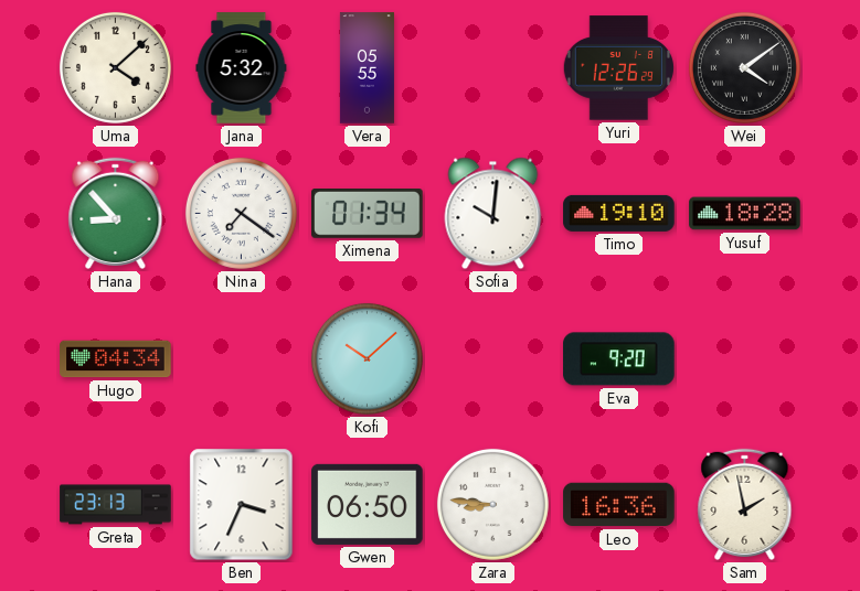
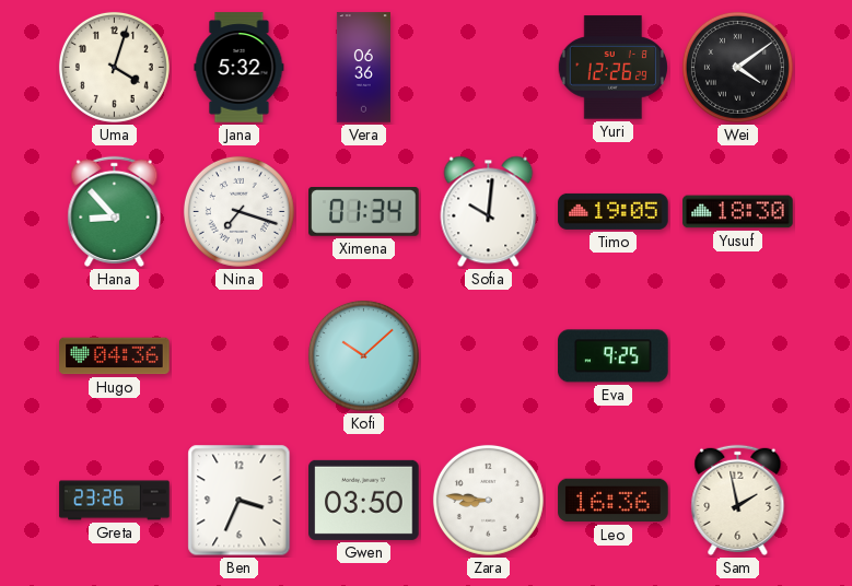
Uma: 4:08 -> 4:03 (114, 67)
Vera: 05:55 -> 06:36 (363, 68)
Nina: 7:21 -> 7:18 (238, 211)
Timo: 19:10 -> 19:05 (614, 211)
Yusuf: 18:28 -> 18:30 (738, 212)
Hugo: 04:34 -> 04:36 (115, 356)
Eva: 9:20 -> 9:25 (614, 356)
Greta: 23:13 -> 23:26 (115, 501)
Gwen: 06:50 -> 03:50 (364, 500)
